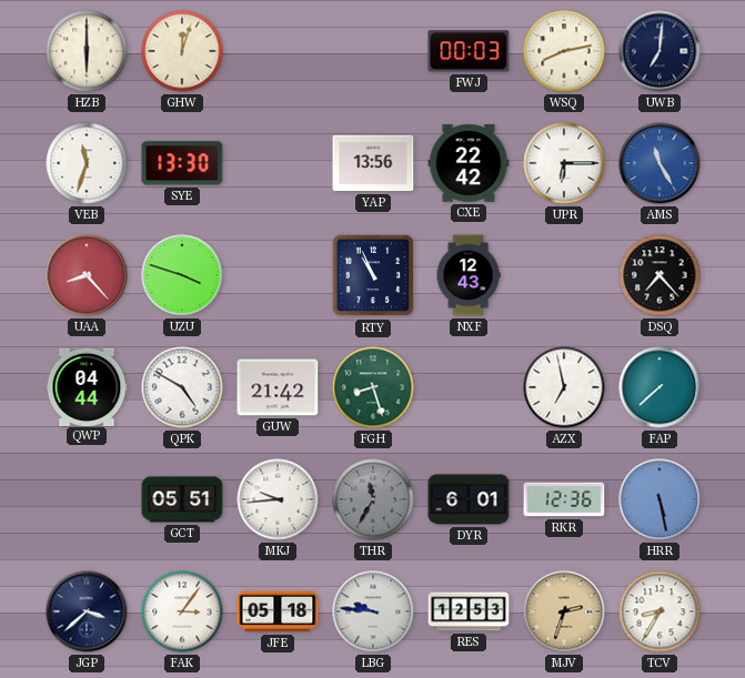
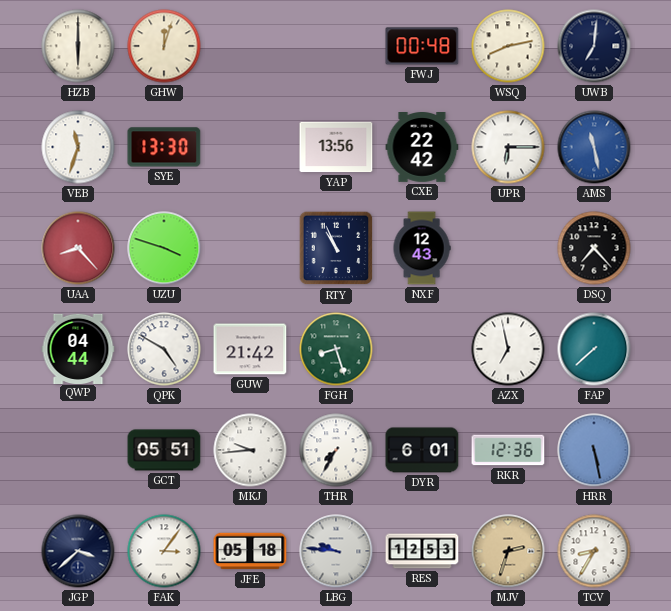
FWJ: 00:03 -> 00:48 (422, 46)
AMS: 11:25 -> 11:28 (594, 147)
THR: 11:35 -> 7:35 (336, 450)
THR dial: grey -> white (336, 450)
